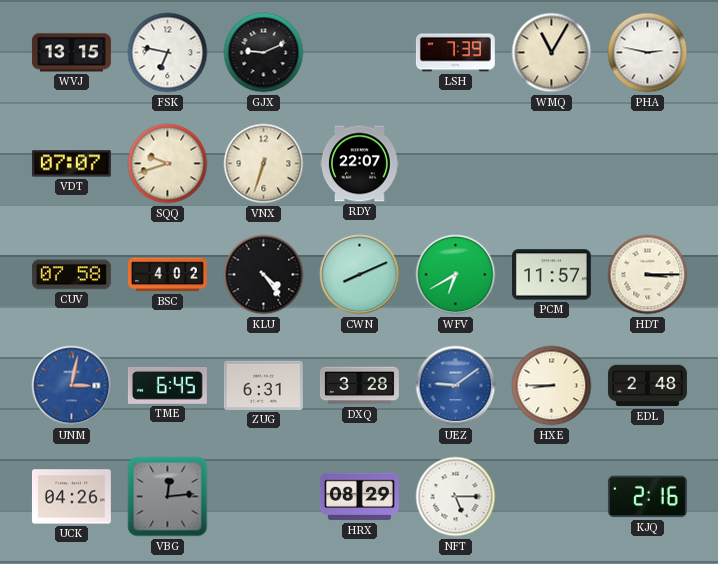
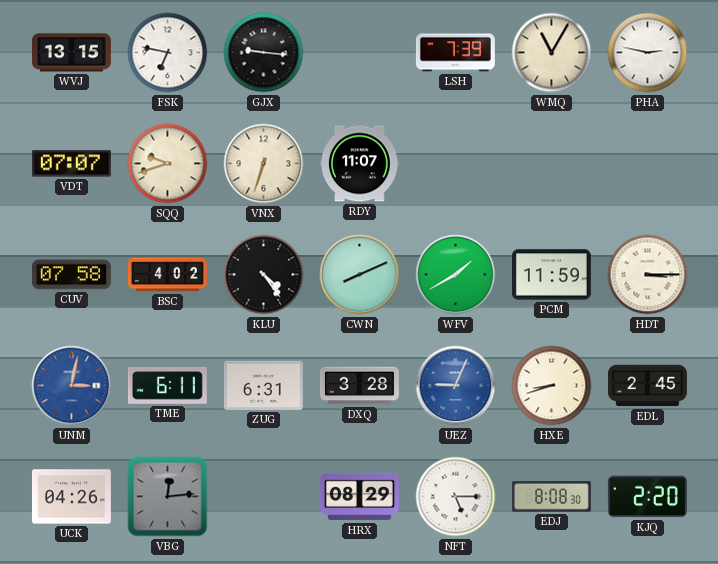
GJX: 9:11 -> 9:16 (264, 53)
RDY: 22:07 -> 11:07 (359, 164)
WFV: 6:40 -> 1:40 (456, 275)
PCM: 11:57 -> 11:59 (551, 275)
TME: 6:45 -> 6:11 (167, 385)
UEZ: 9:09 -> 9:04 (456, 386)
HXE: 8:45 -> 8:42 (552, 386)
EDL: 2:48 -> 2:45 (647, 386)
EDJ: none -> 8:08 (551, 497)
KJQ: 2:16 -> 2:20 (647, 497)
